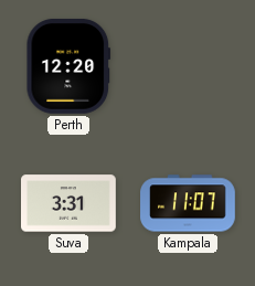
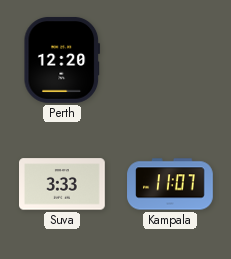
Suva: 3:31 -> 3:33 (63, 184)
